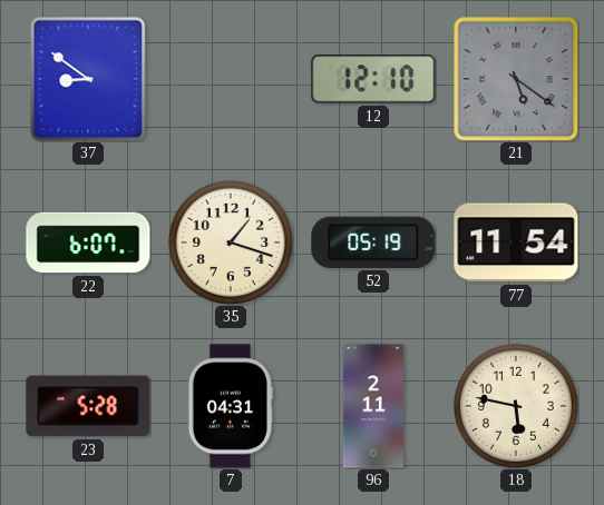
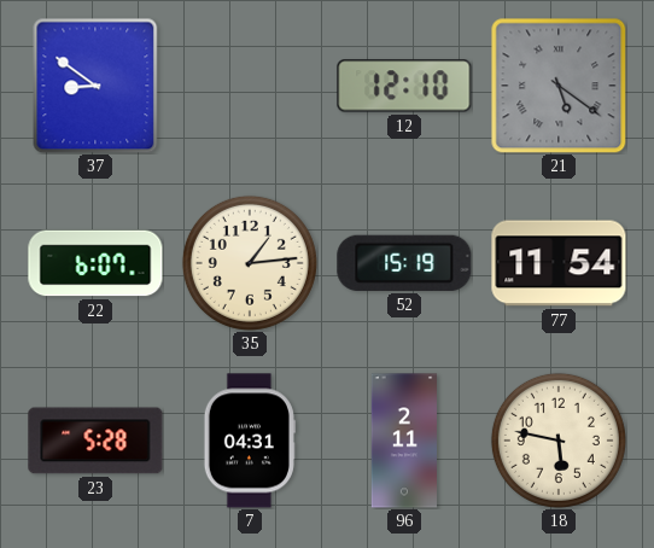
35: 1:18 -> 1:14 (250, 263)
52: 05:19 -> 15:19 (404, 263)
